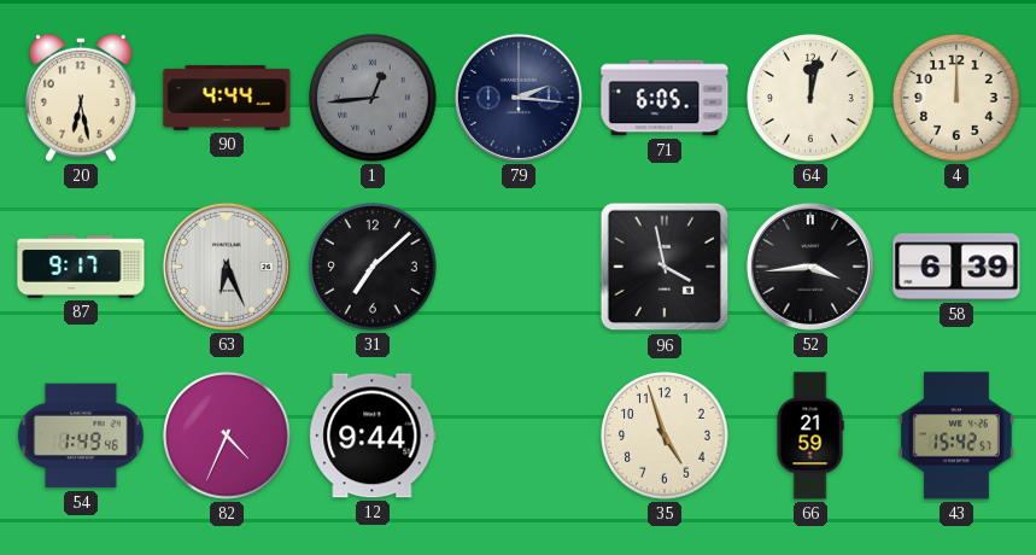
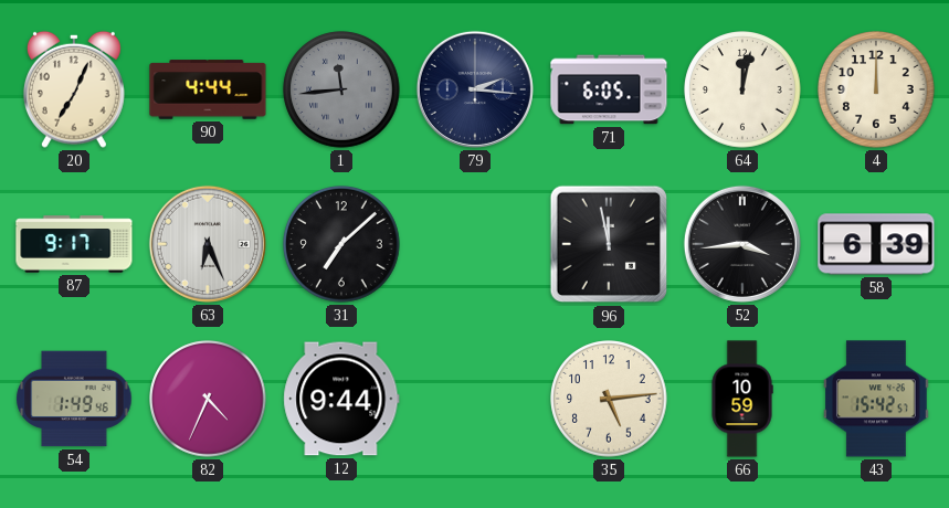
20: 6:28 -> 7:04 (74, 89)
1: 12:44 -> 11:44 (341, 89)
96: 3:58 -> 11:58 (609, 244)
35: 4:57 -> 5:14 (609, 399)
66: 21:59 -> 10:59 (742, 399)
